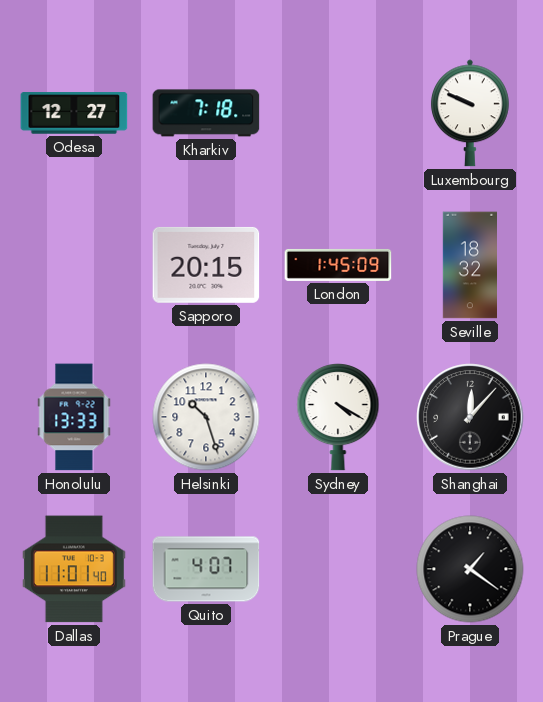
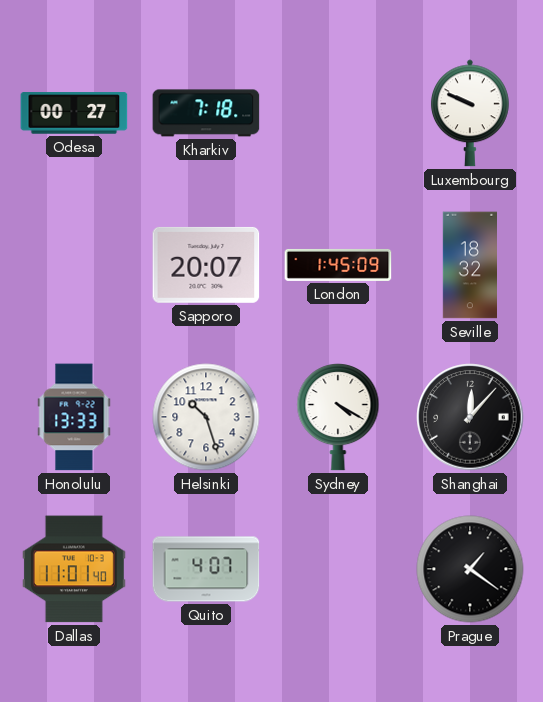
Odesa: 12:27 -> 00:27 (74, 113)
Sapporo: 20:15 -> 20:07 (206, 265)
